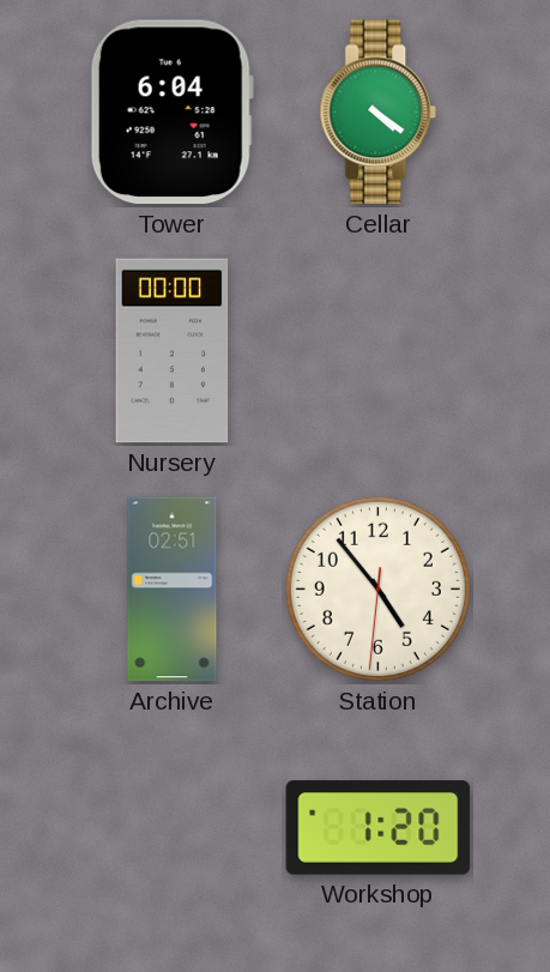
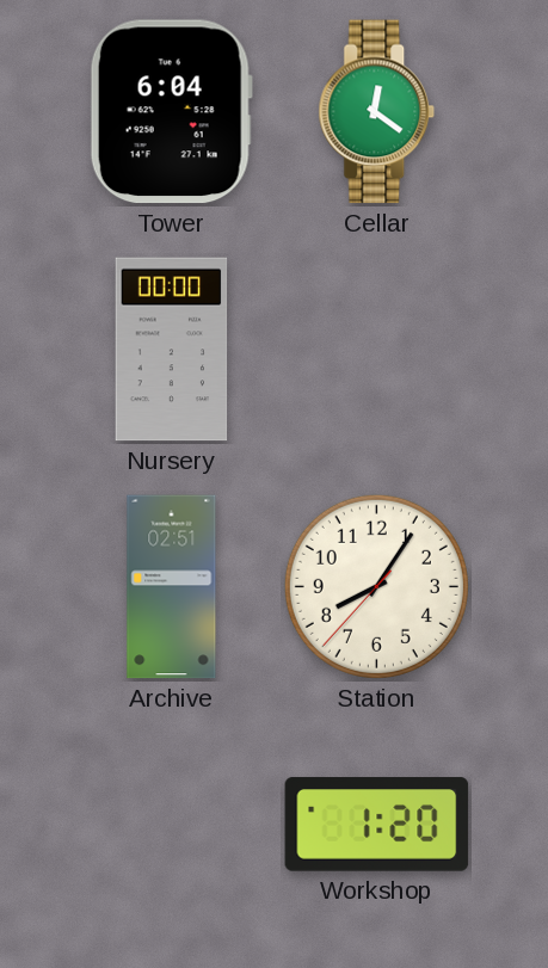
Cellar: 4:21 -> 12:21 (377, 112)
Station: 4:53 -> 8:05 (376, 586)
